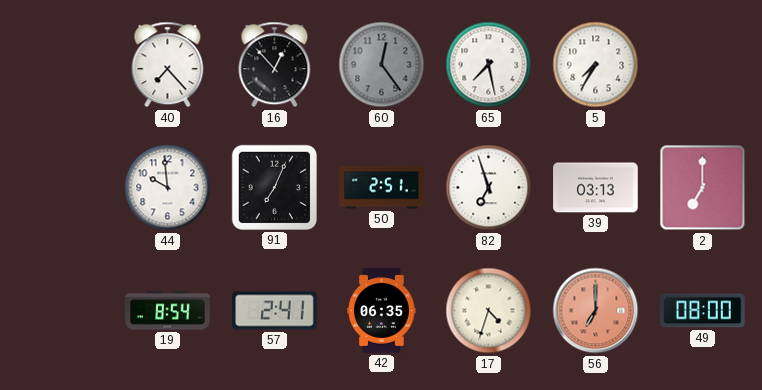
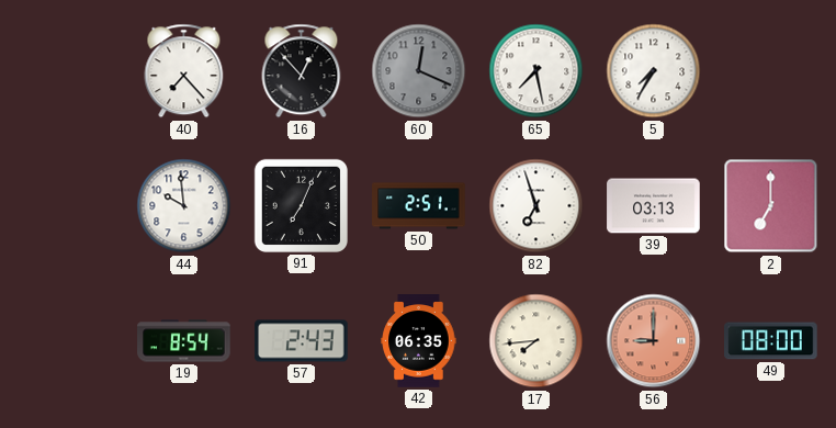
60: 12:24 -> 12:19 (419, 71)
57: 2:41 -> 2:43 (302, 341)
17: 4:33 -> 7:44 (536, 341)
56: 7:00 -> 9:00 (654, 341)
